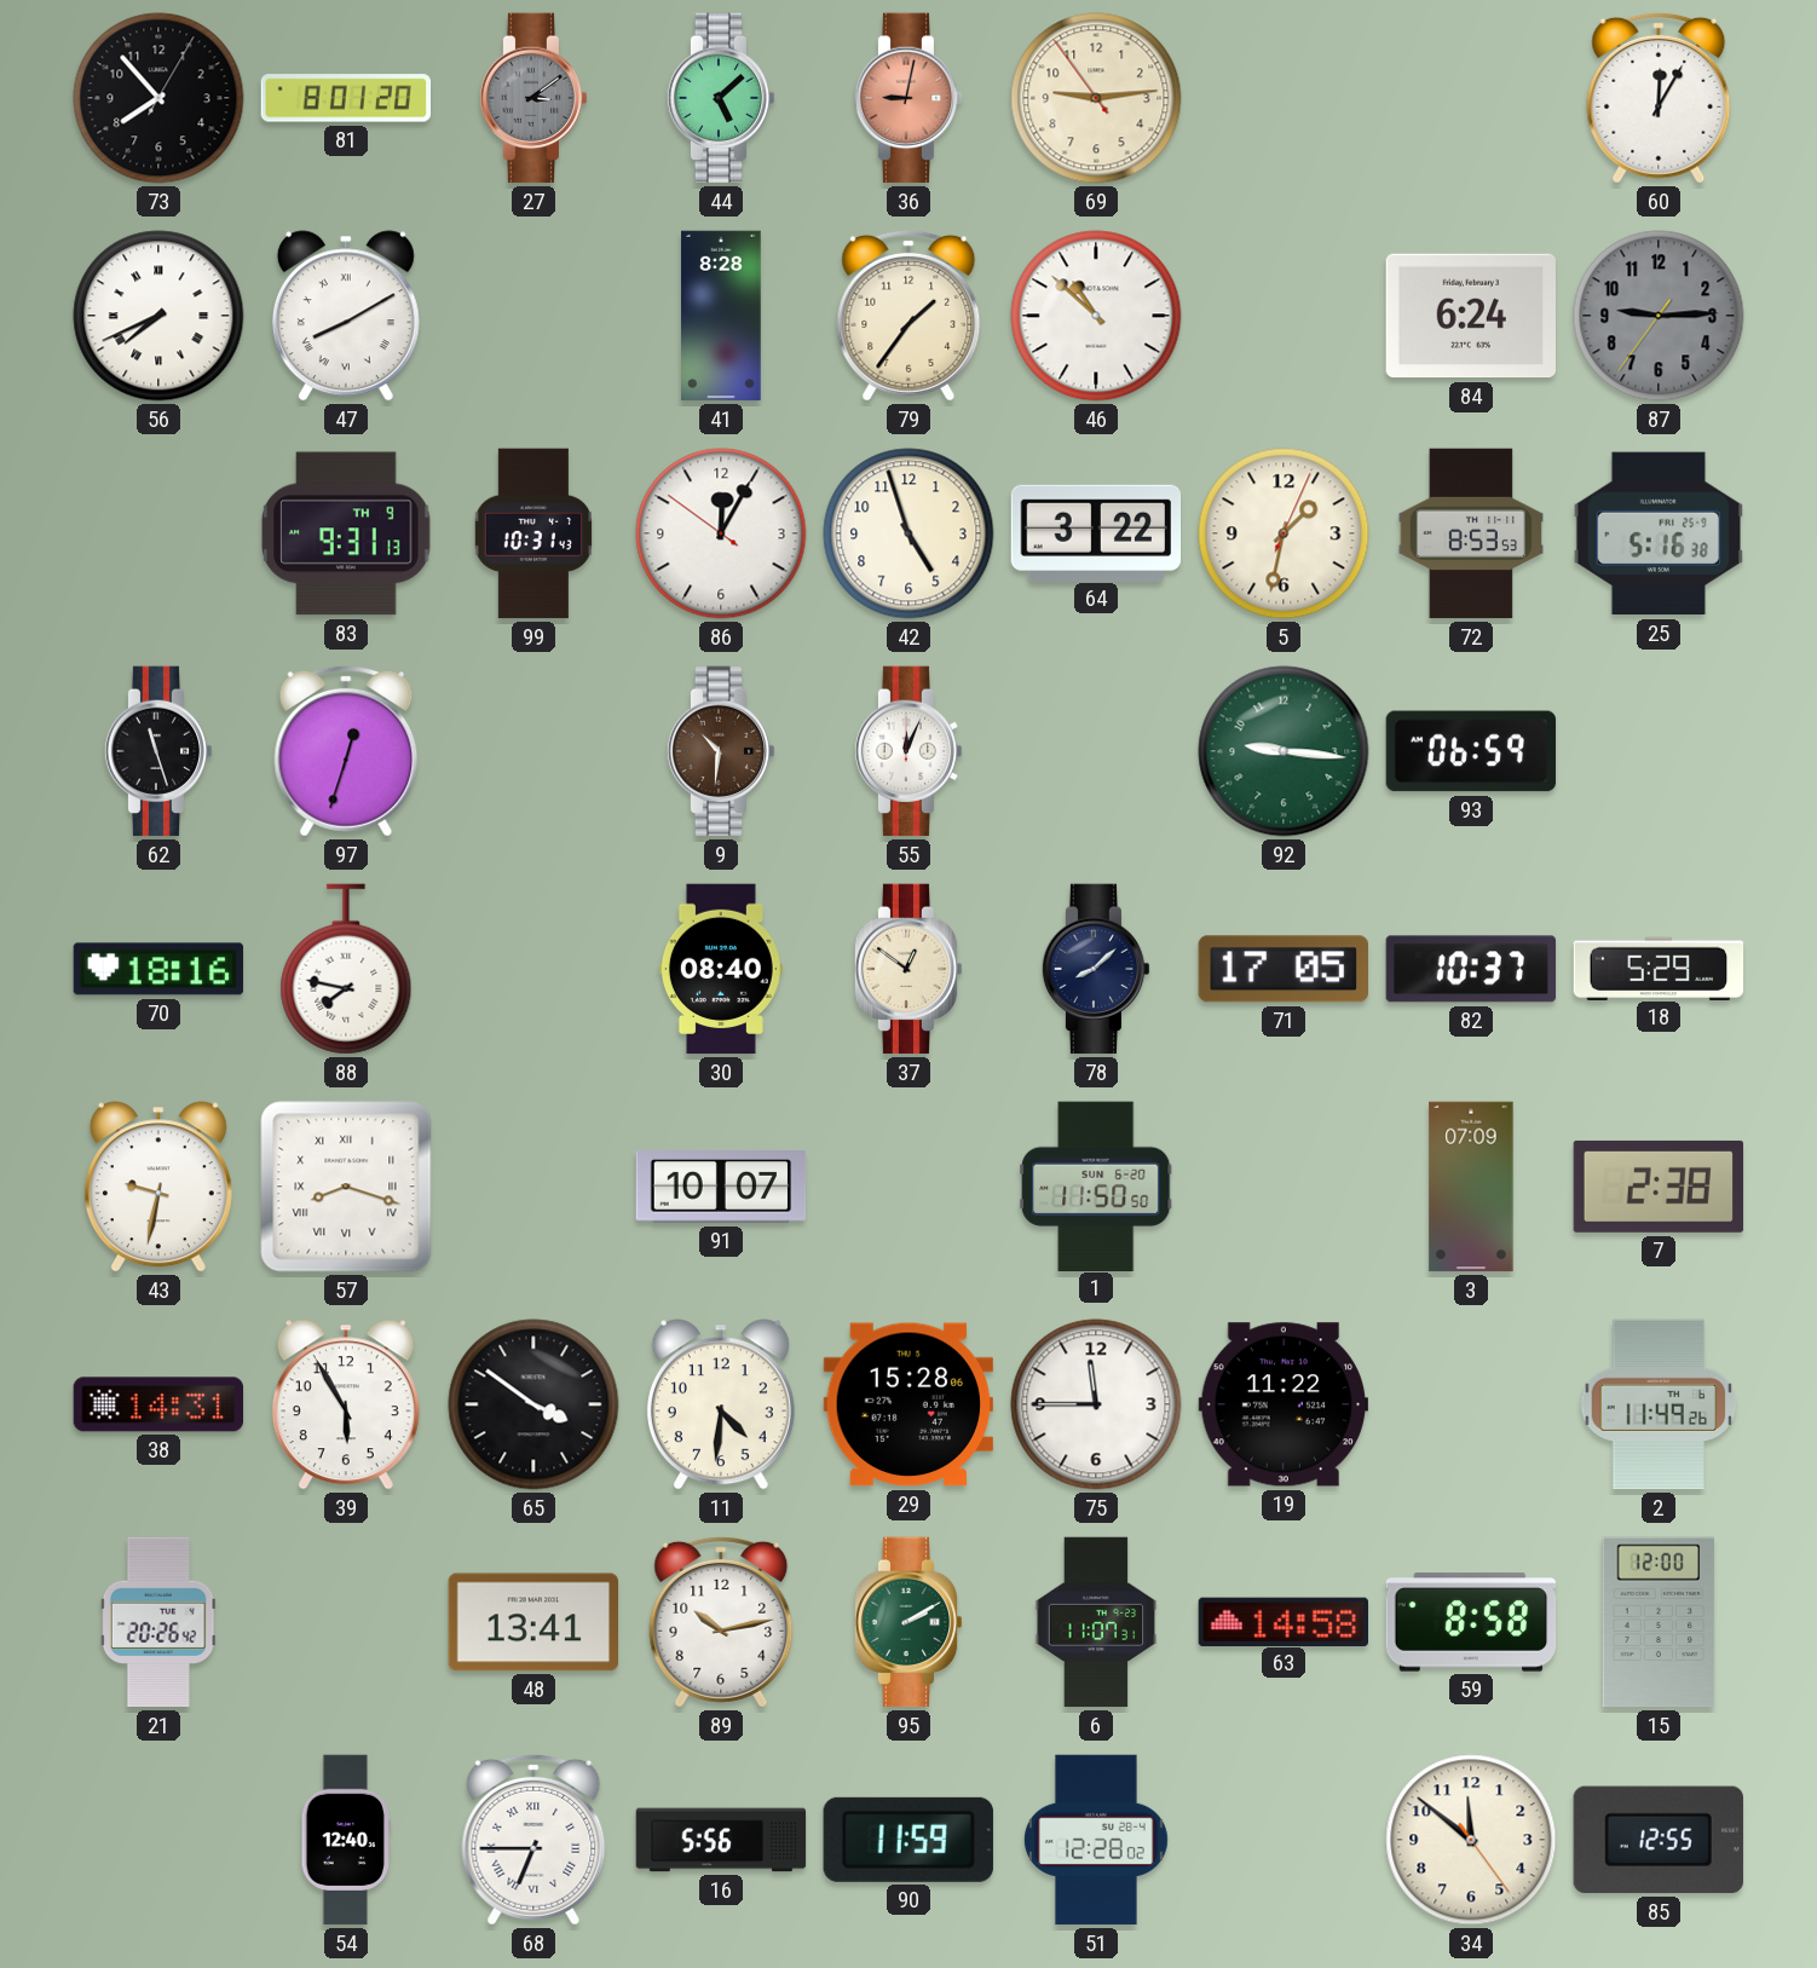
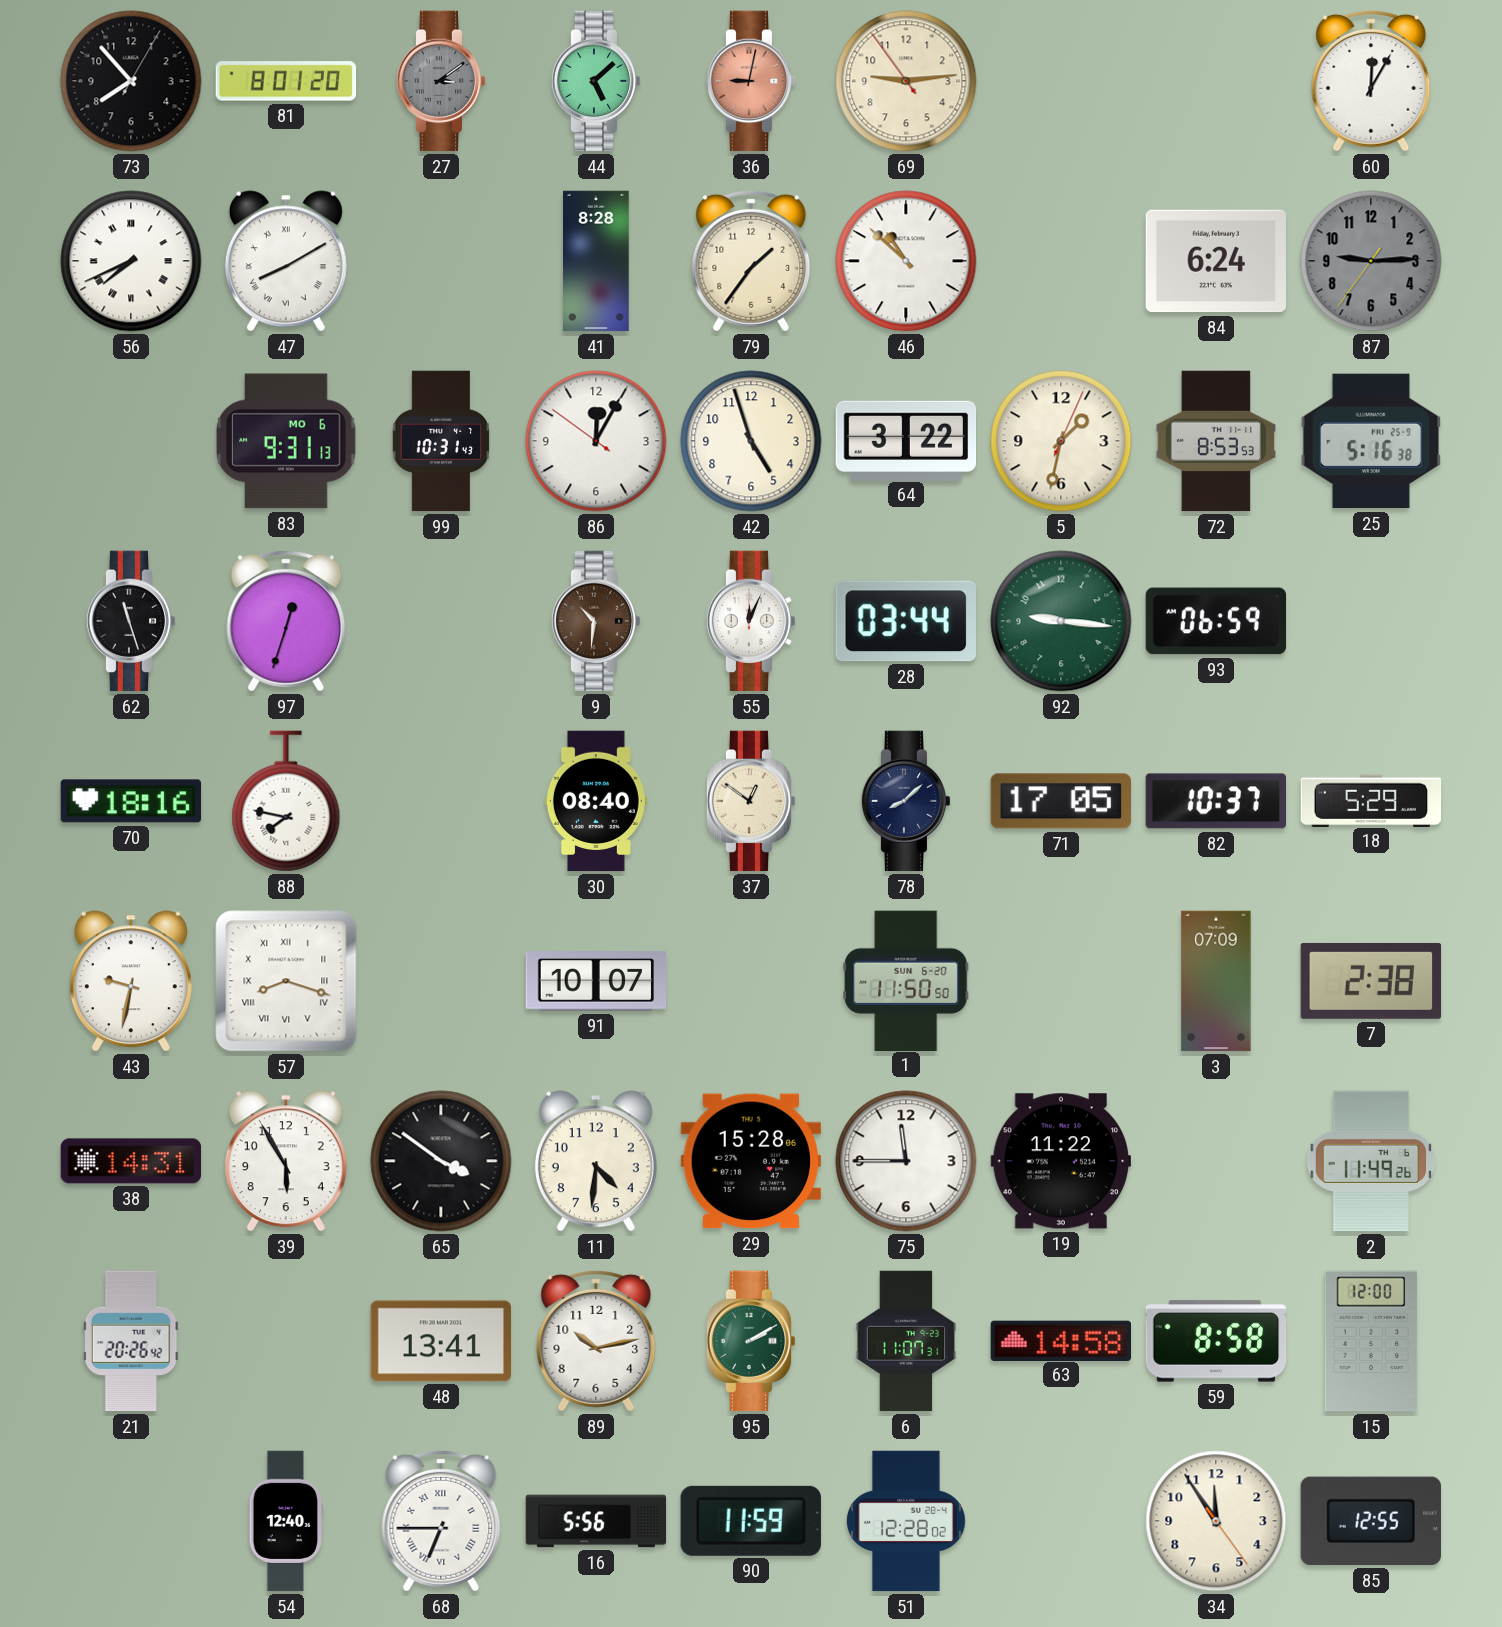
83 date: TH 9 -> MO 6 (286, 441)
28: none -> 03:44 (906, 621)
34: 11:51 -> 11:54 (1216, 1521)
